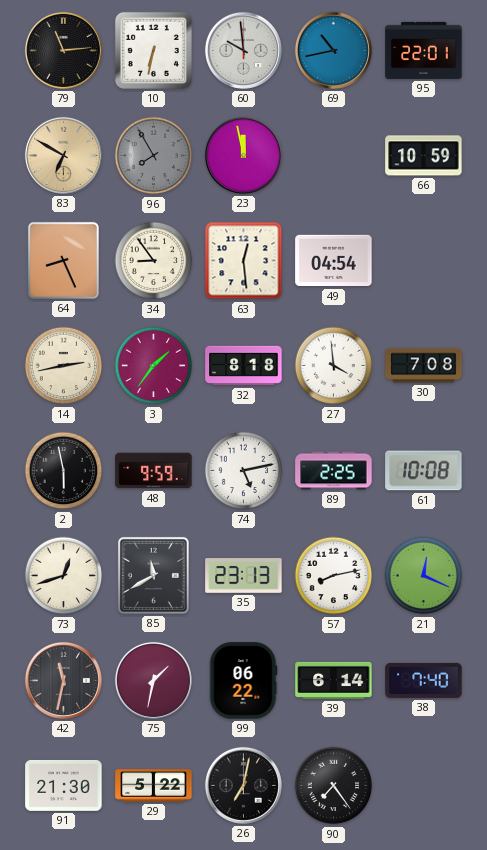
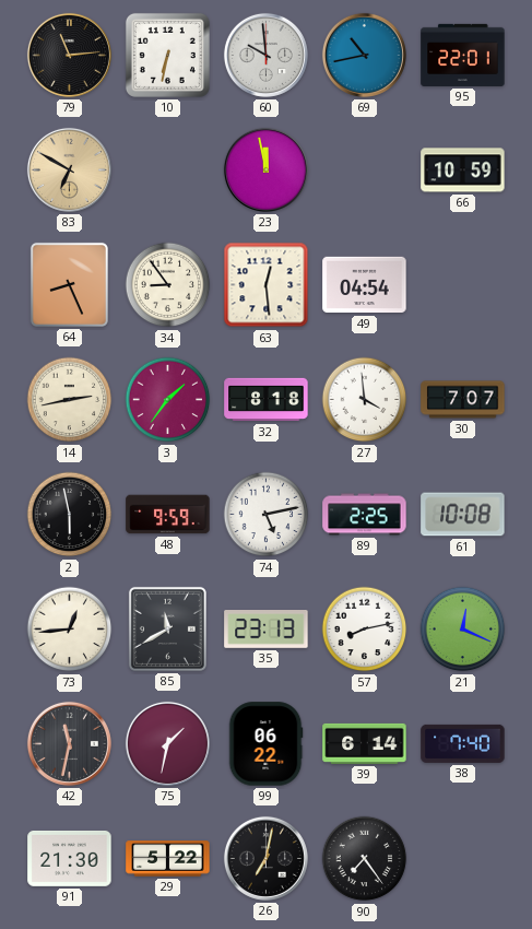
96: 7:55 -> none (154, 156)
30: 7:08 -> 7:07 (463, 400)
73: 12:42 -> 12:44 (70, 630)
